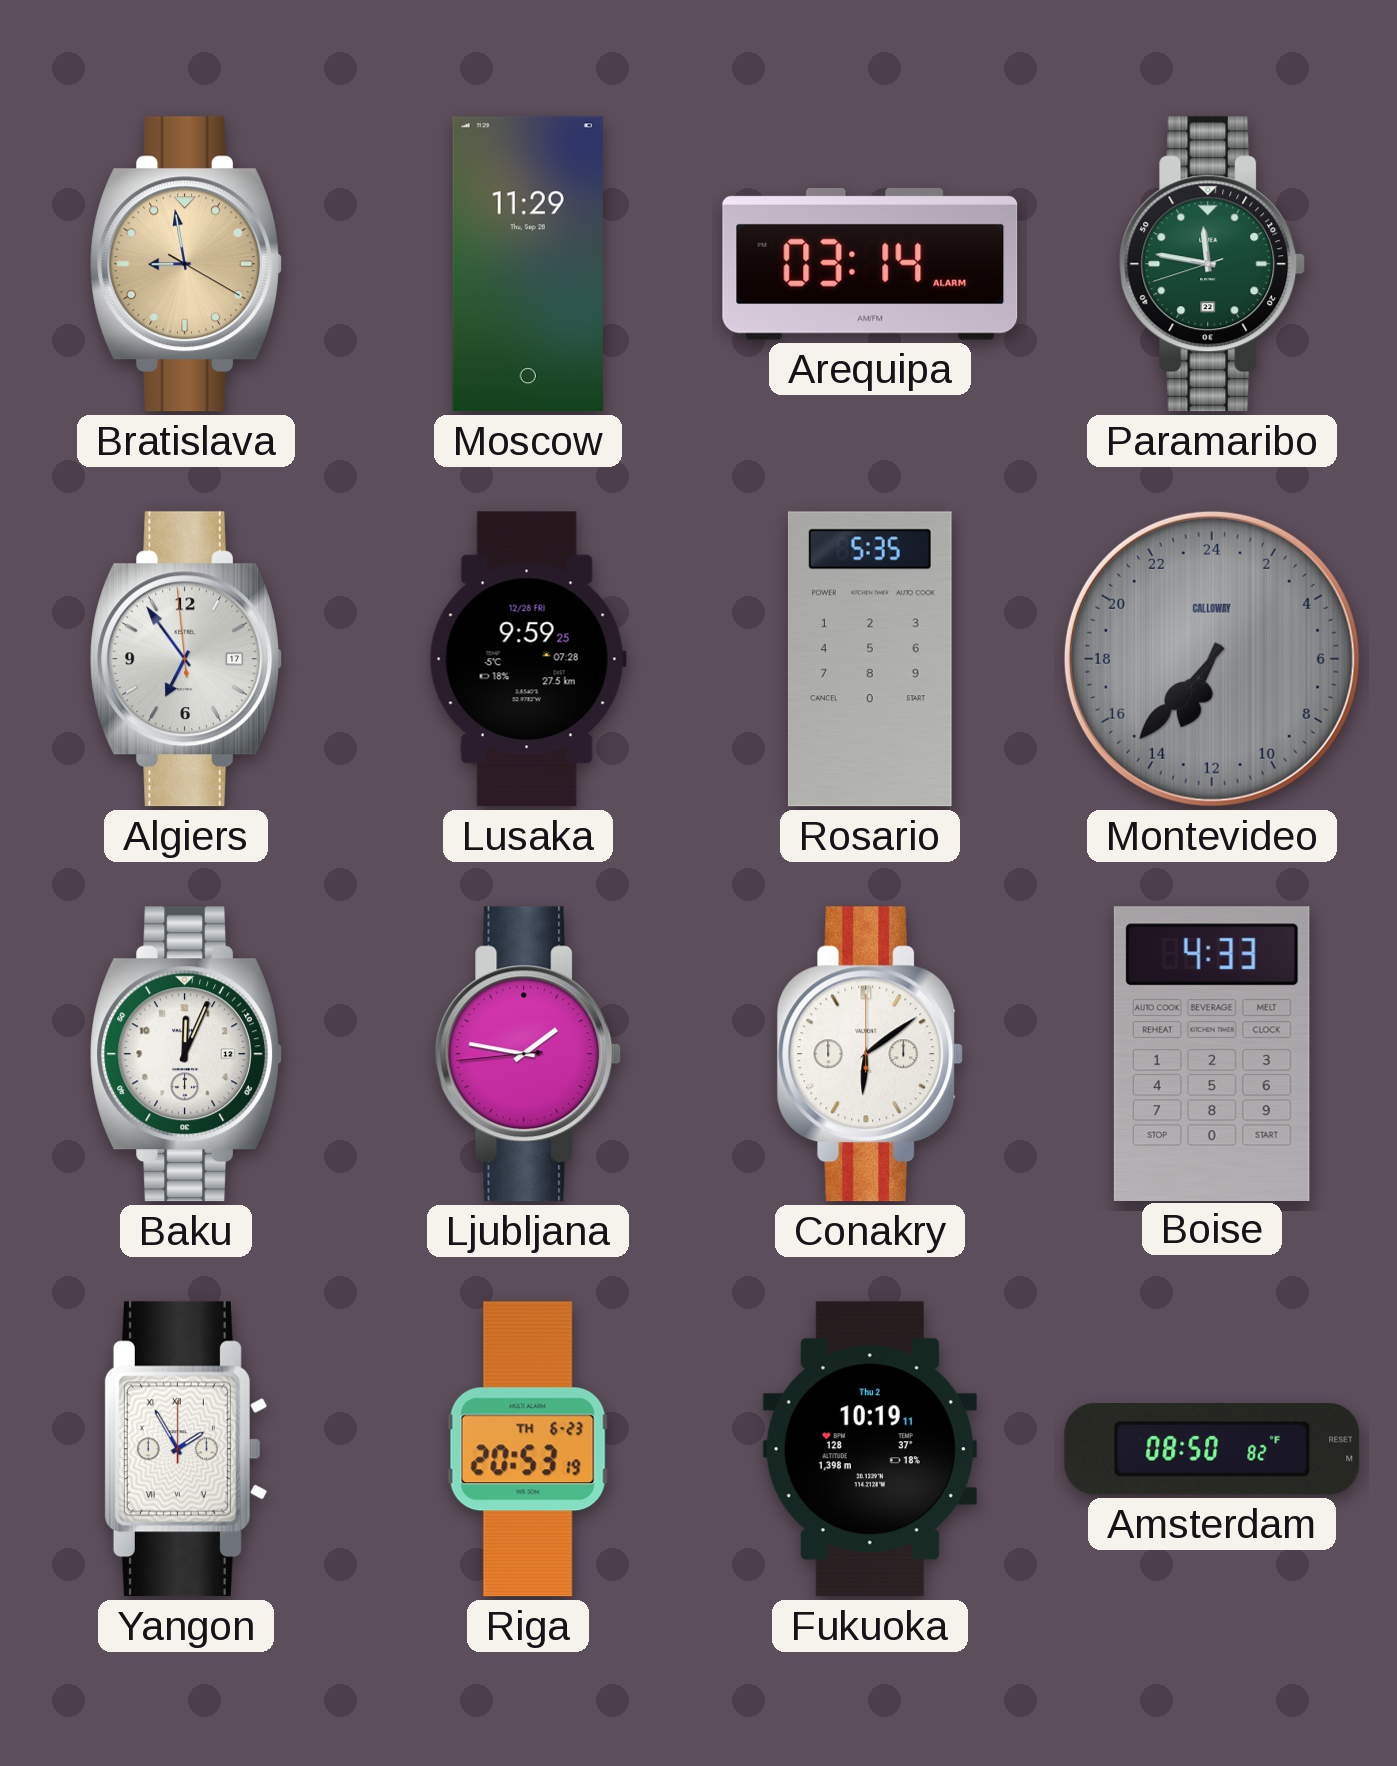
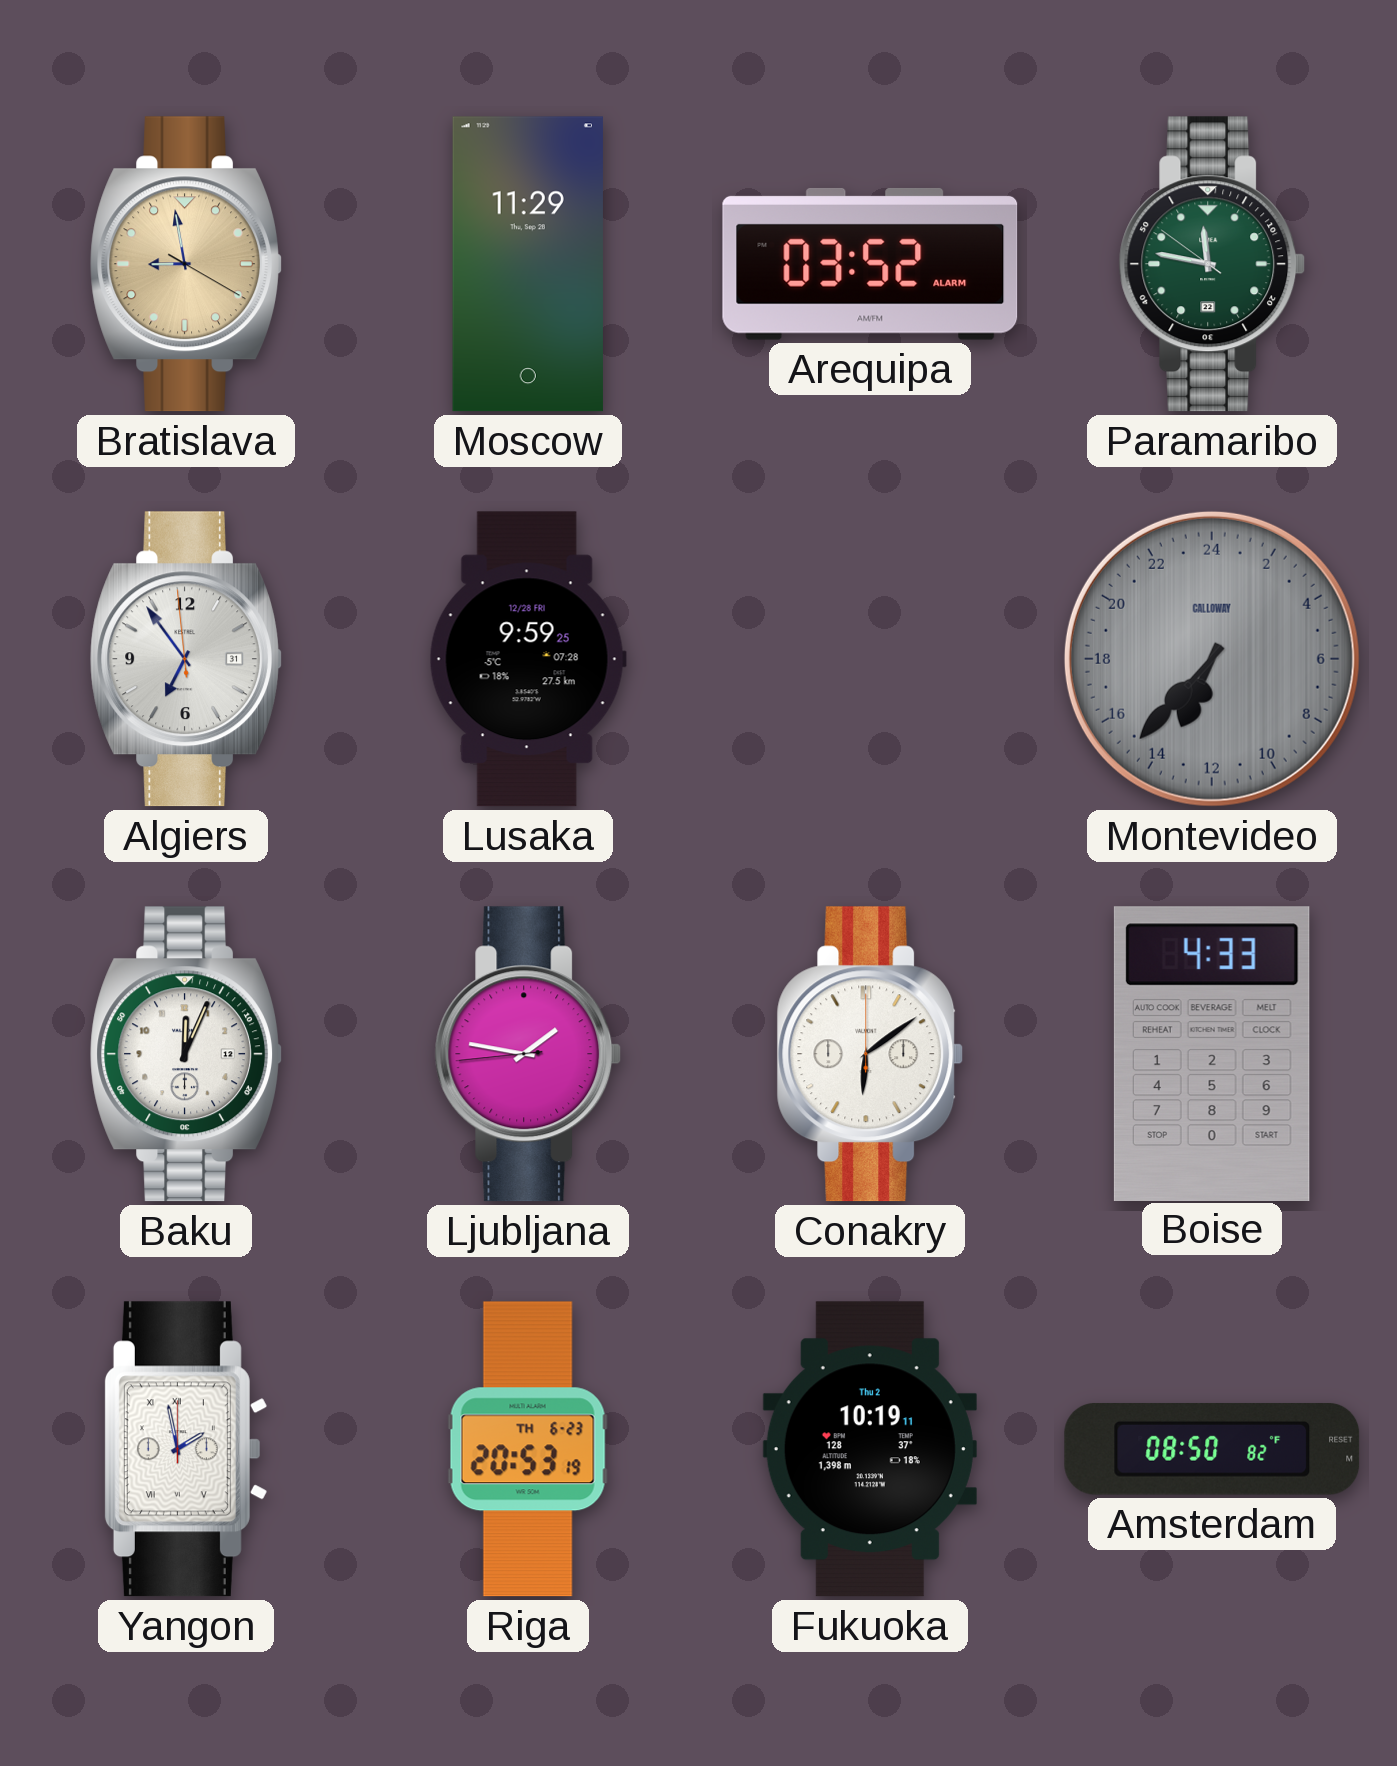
Arequipa: 03:14 -> 03:52 (870, 264)
Paramaribo: 11:46:42 -> 11:46:51 (1212, 264)
Algiers date: 17 -> 31 (186, 659)
Rosario: 5:35 -> none (870, 659)
Yangon: 1:55 -> 1:58 (185, 1449)
